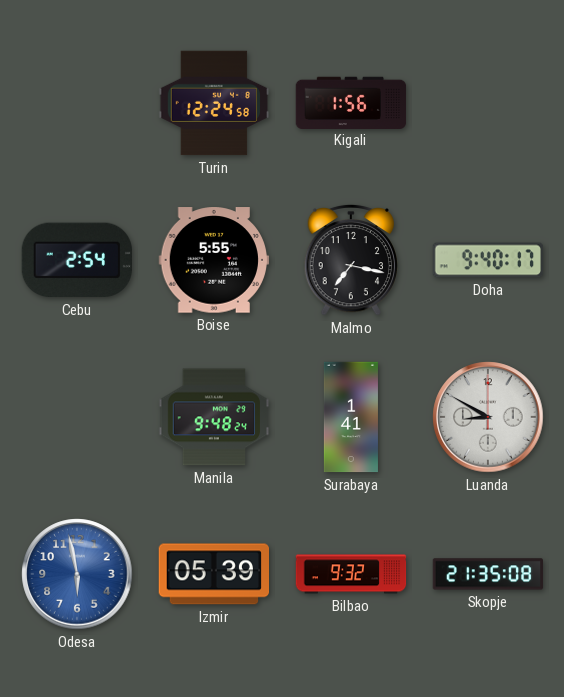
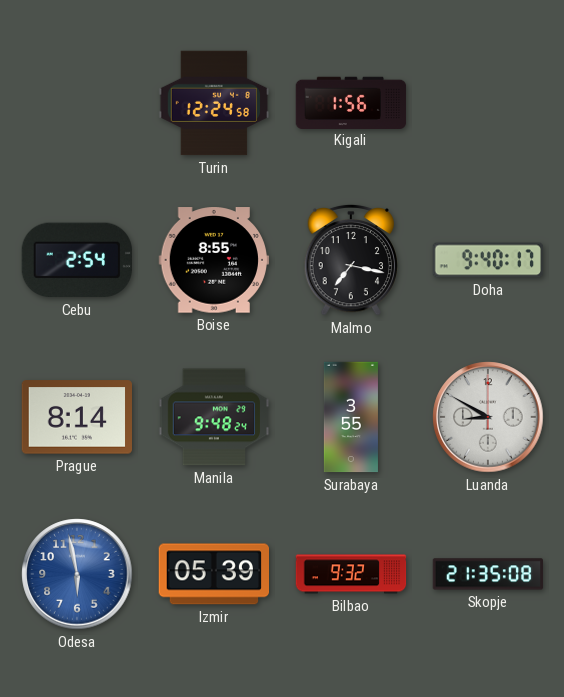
Boise: 5:55 -> 8:55 (213, 260)
Prague: none -> 8:14 (76, 417)
Surabaya: 1:41 -> 3:55 (351, 417)
